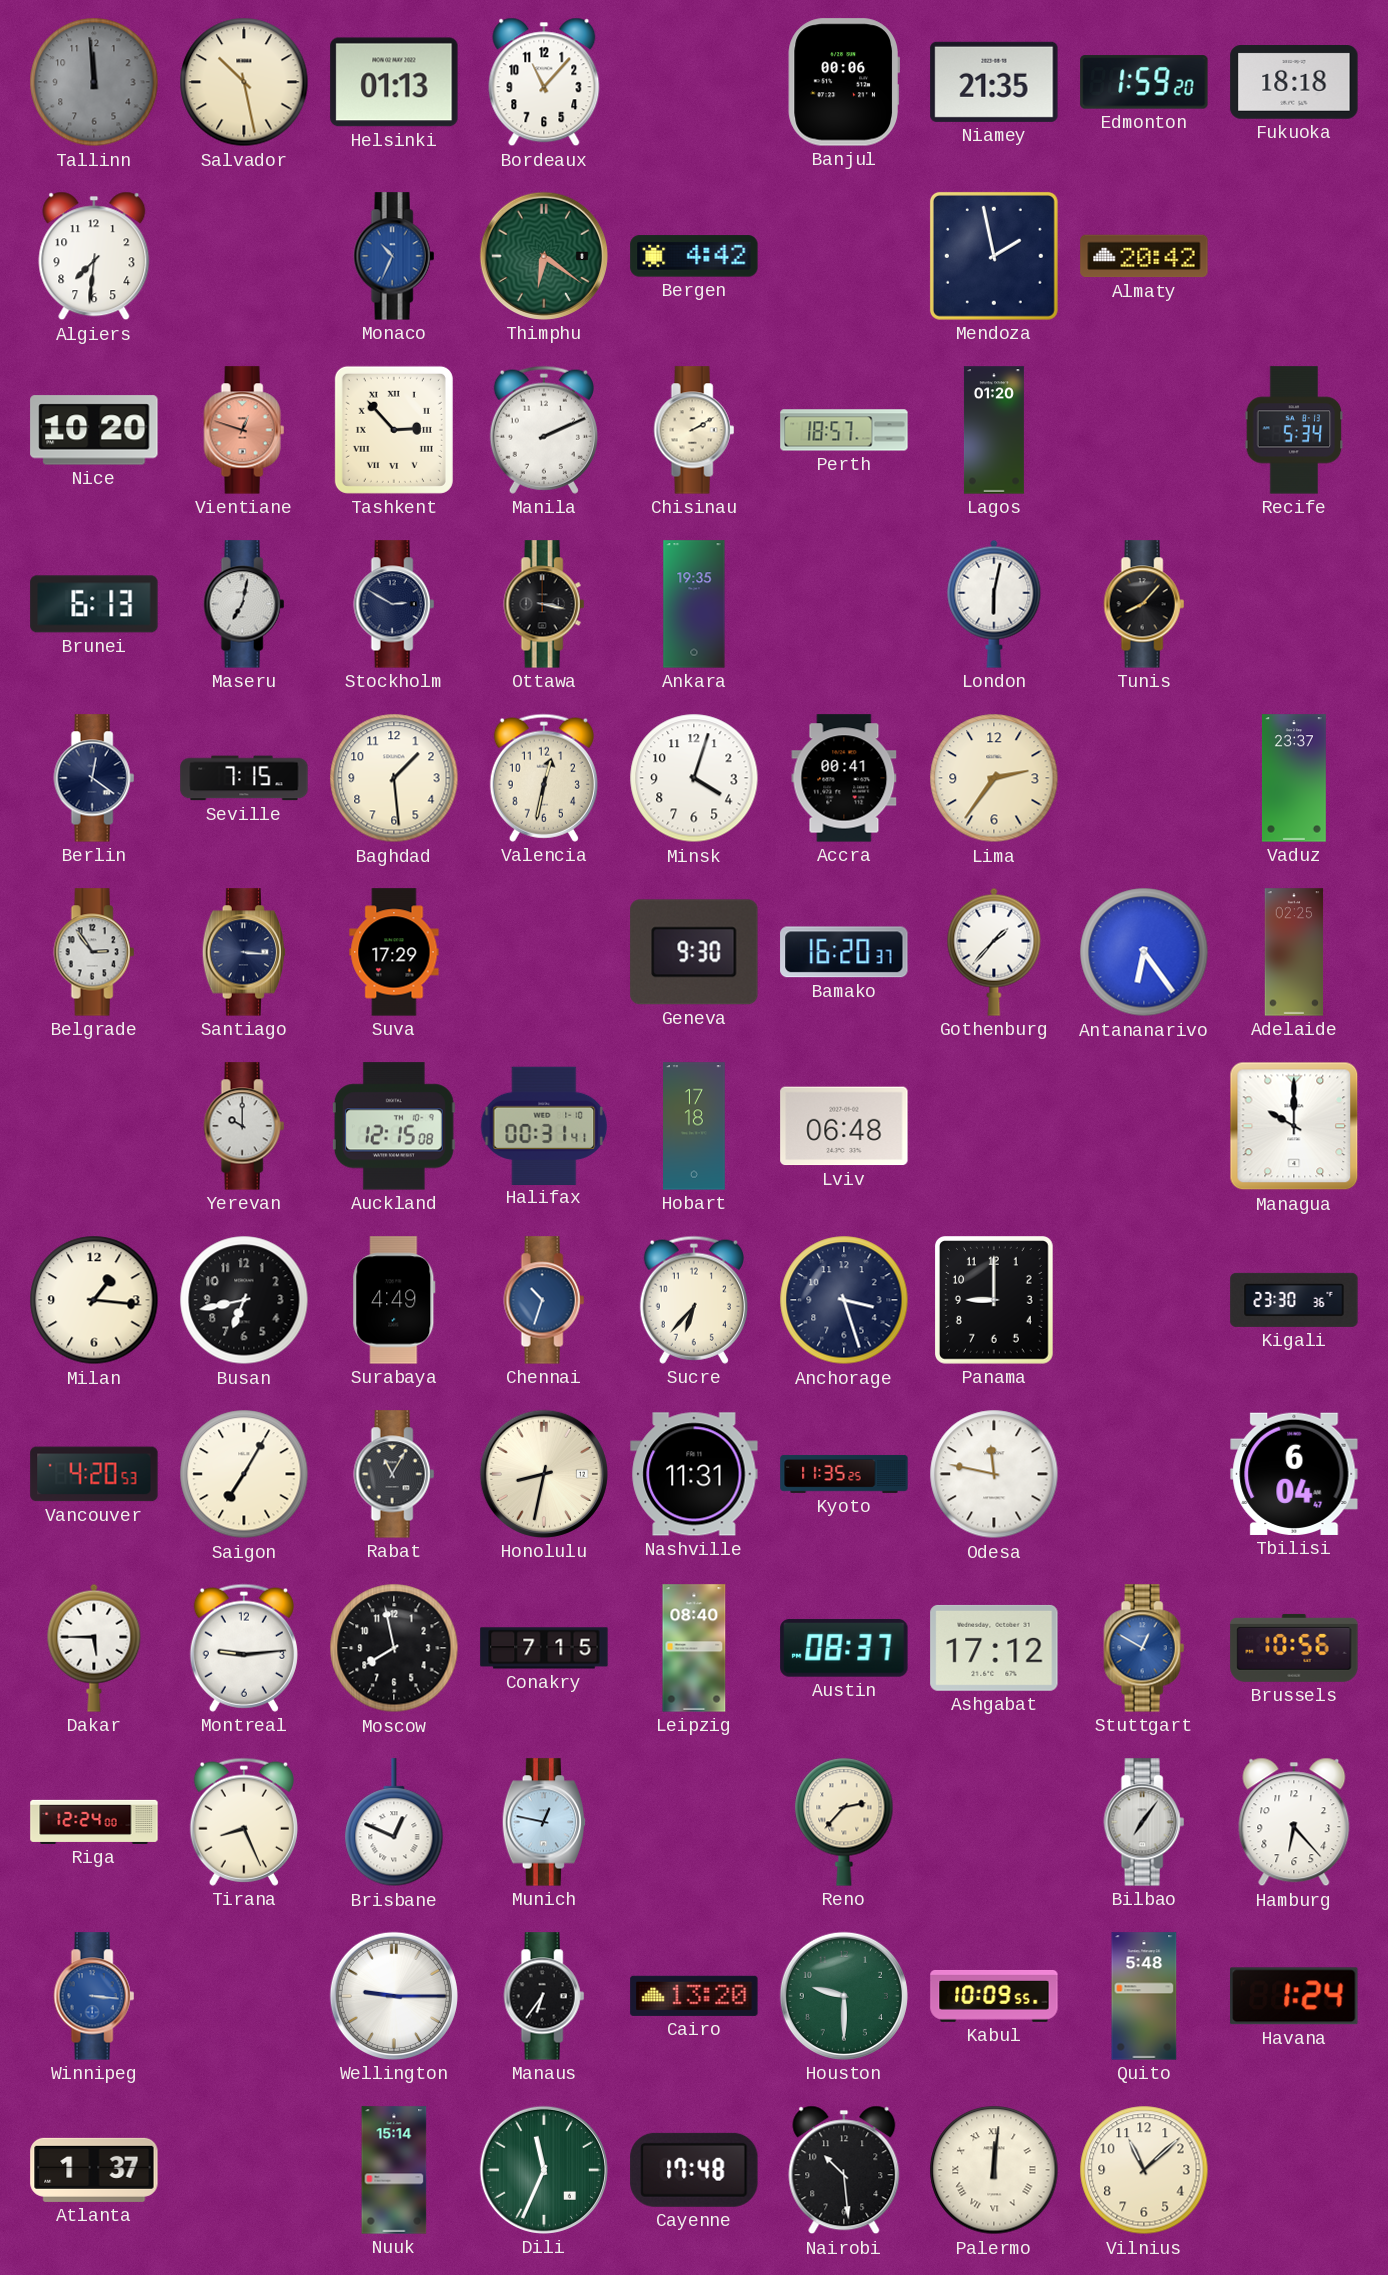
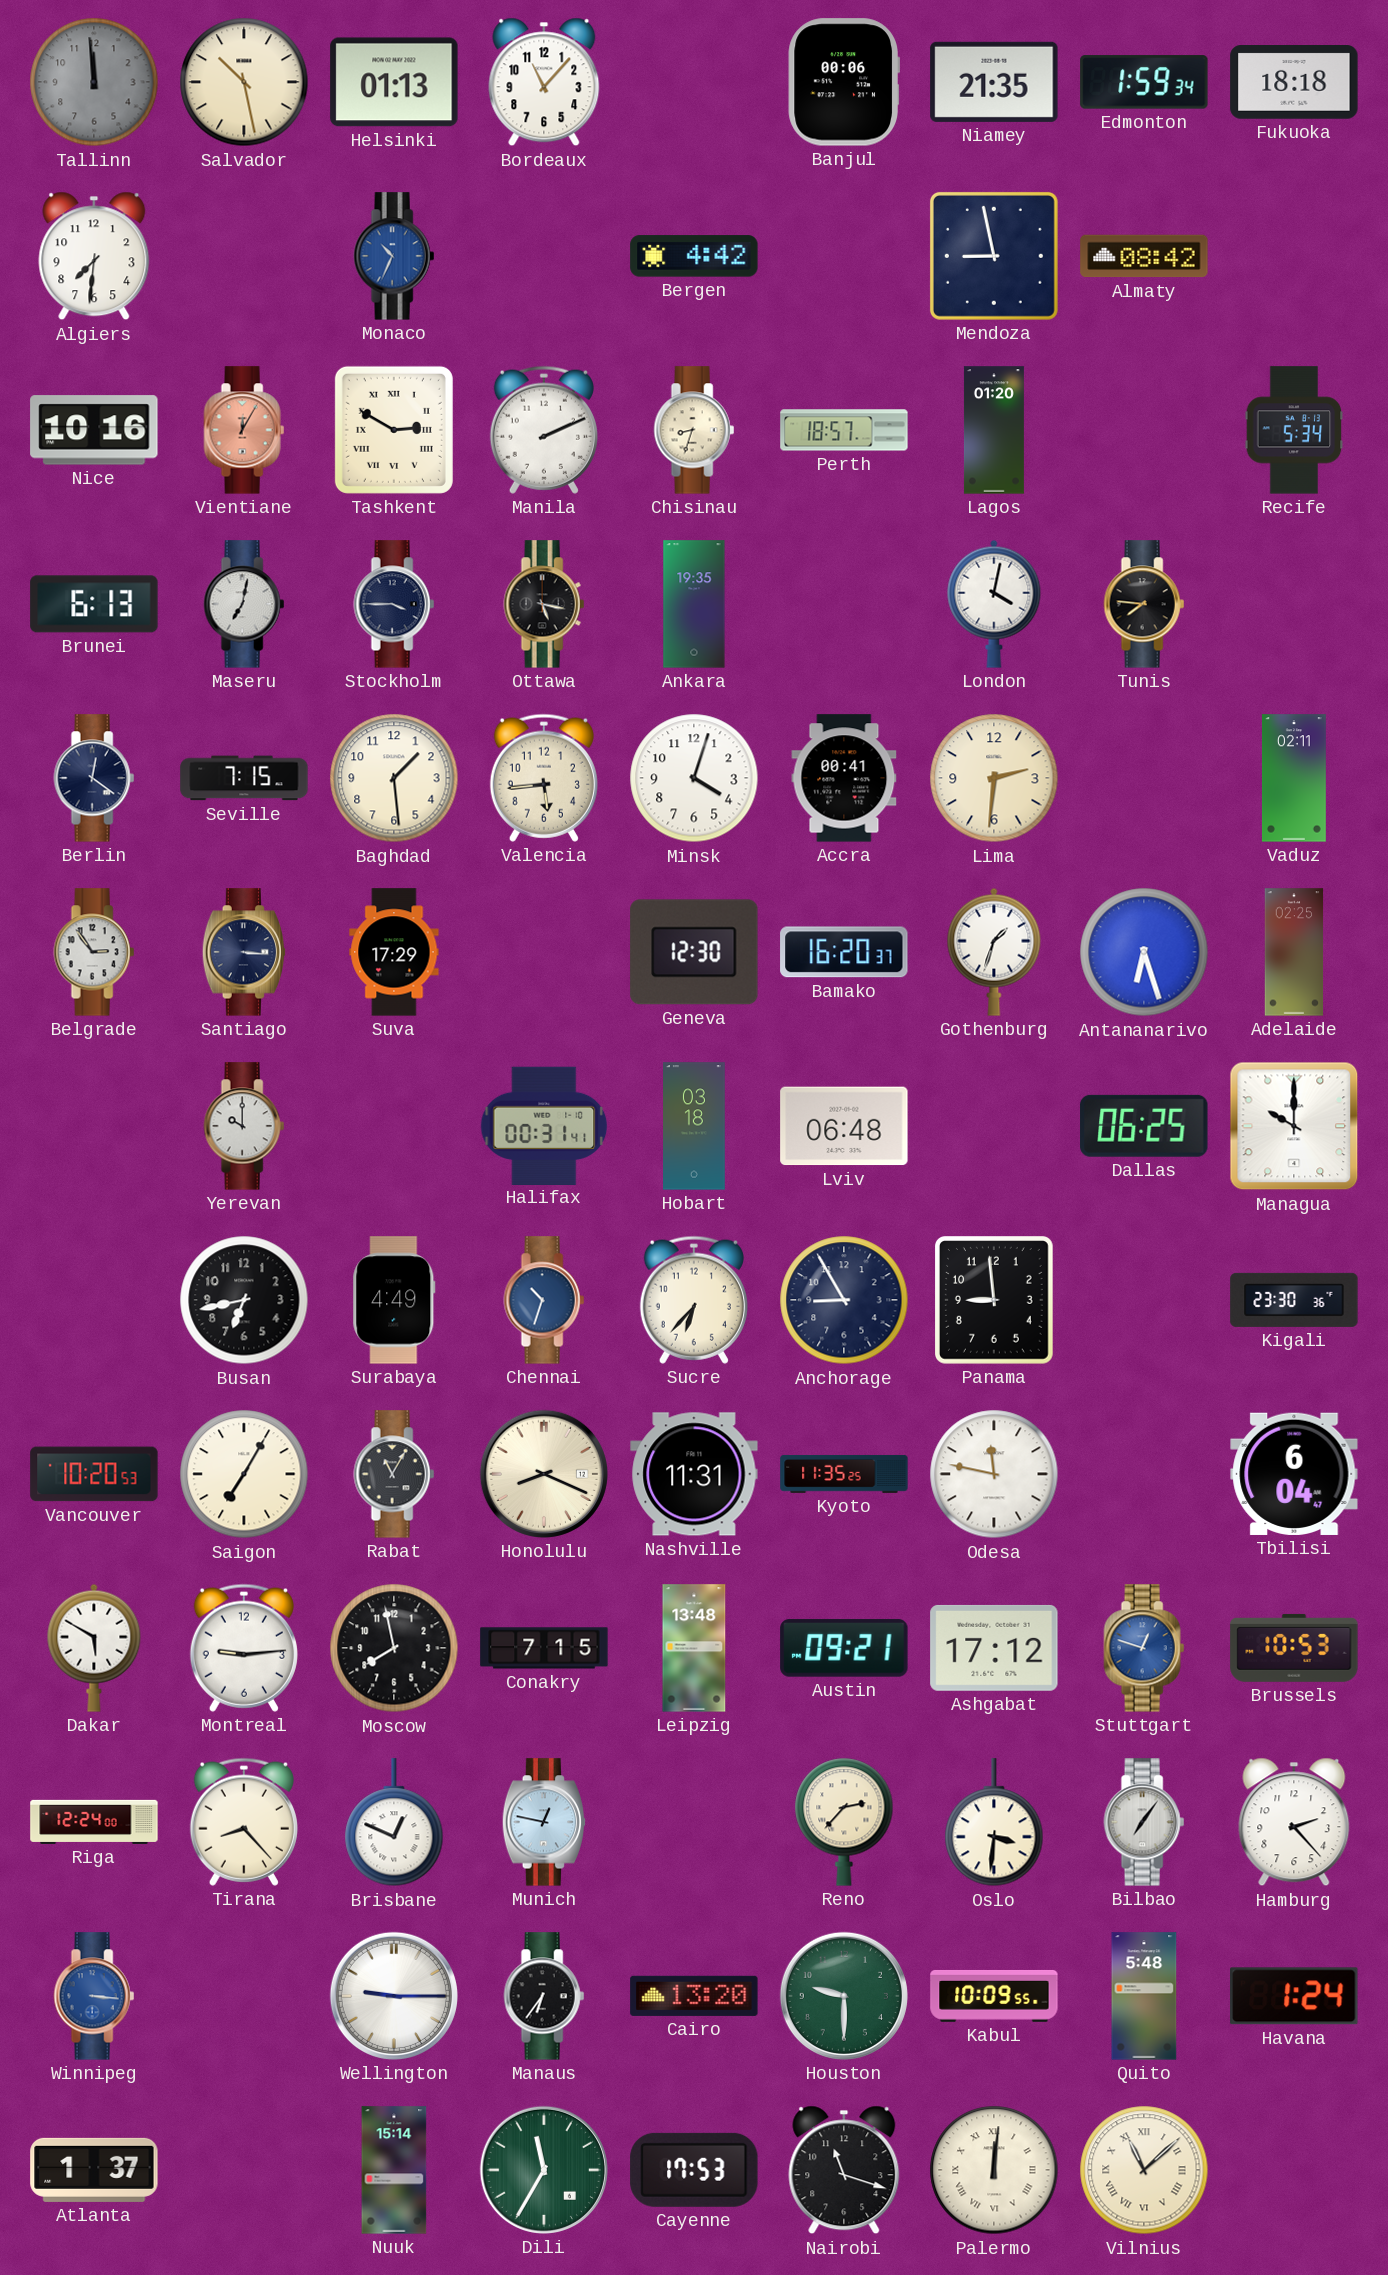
Edmonton: 1:59:20 -> 1:59:34 (1144, 82)
Thimphu: 6:21 -> none (544, 256)
Mendoza: 1:58 -> 8:58 (994, 256)
Almaty: 20:42 -> 08:42 (1144, 256)
Nice: 10:20 -> 10:16 (94, 430)
Vientiane: 12:48 -> 12:05 (244, 430)
Tashkent: 2:53 -> 2:50 (394, 430)
Chisinau: 2:10 -> 8:33 (694, 430)
Stockholm: 2:50 -> 3:45 (394, 604)
Ottawa: 3:17 -> 5:17 (544, 604)
London: 6:02 -> 4:02 (994, 604)
Tunis: 8:07 -> 7:46 (1144, 604)
Valencia: 12:32 -> 5:44 (544, 778)
Lima: 2:36 -> 2:31 (994, 778)
Vaduz: 23:37 -> 02:11 (1294, 778)
Geneva: 9:30 -> 12:30 (694, 952)
Gothenburg: 1:37 -> 1:33 (994, 952)
Antananarivo: 6:24 -> 6:27 (1144, 952)
Auckland: 12:15 -> none (394, 1126)
Hobart: 17:18 -> 03:18 (695, 1126)
Dallas: none -> 06:25 (1144, 1126)
Milan: 1:16 -> none (94, 1300)
Anchorage: 3:27 -> 8:55 (844, 1300)
Panama: 9:00 -> 8:59 (995, 1301)
Vancouver: 4:20 -> 10:20 (94, 1474)
Honolulu: 8:32 -> 8:19 (544, 1474)
Dakar: 5:45 -> 5:50 (94, 1648)
Leipzig: 08:40 -> 13:48 (694, 1648)
Austin: 08:37 -> 09:21 (844, 1648)
Stuttgart: 12:50 -> 12:48 (1144, 1648)
Brussels: 10:56 -> 10:53 (1294, 1648)
Tirana: 8:26 -> 8:23 (244, 1822)
Oslo: none -> 3:31 (994, 1823)
Hamburg: 6:23 -> 2:23 (1294, 1822)
Dili: 11:34 -> 11:35 (544, 2170)
Cayenne: 17:48 -> 17:53 (694, 2170)
Nairobi: 10:29 -> 11:18 (844, 2170)
Vilnius numerals: Arabic -> Roman (1144, 2170)
